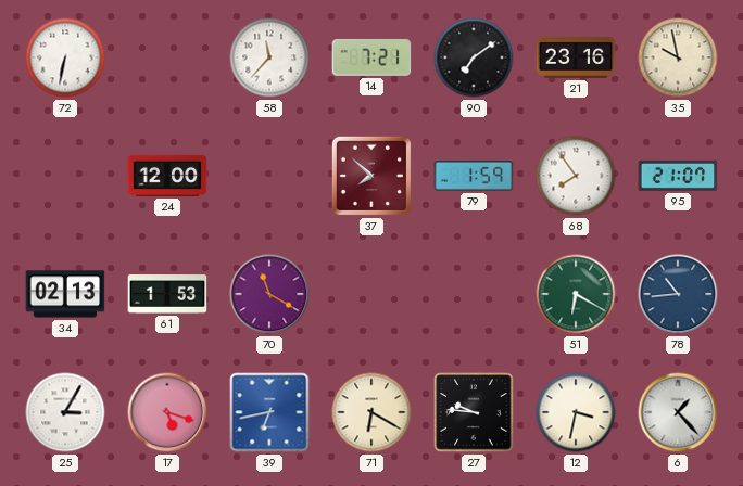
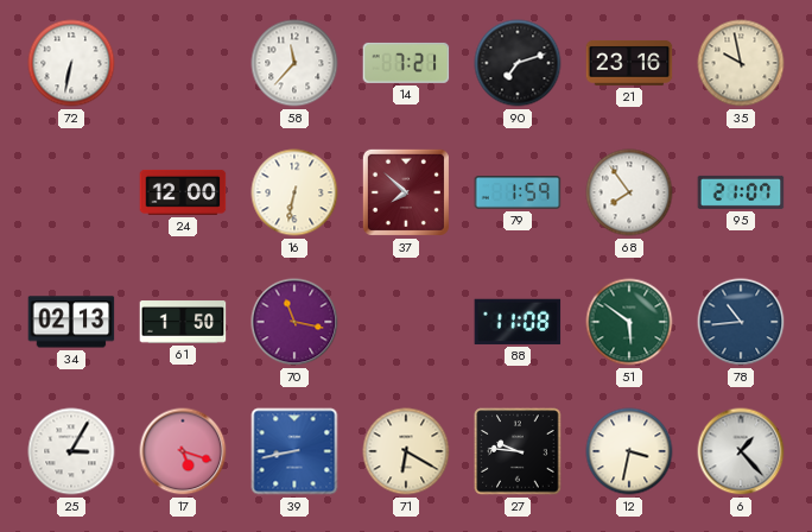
90: 7:09 -> 7:12 (518, 63)
16: none -> 6:32 (294, 192)
61: 1:53 -> 1:50 (183, 322)
70: 11:20 -> 11:17 (294, 322)
88: none -> 11:08 (518, 322)
51: 6:20 -> 5:51 (629, 322)
39: 6:43 -> 8:43 (294, 451)
